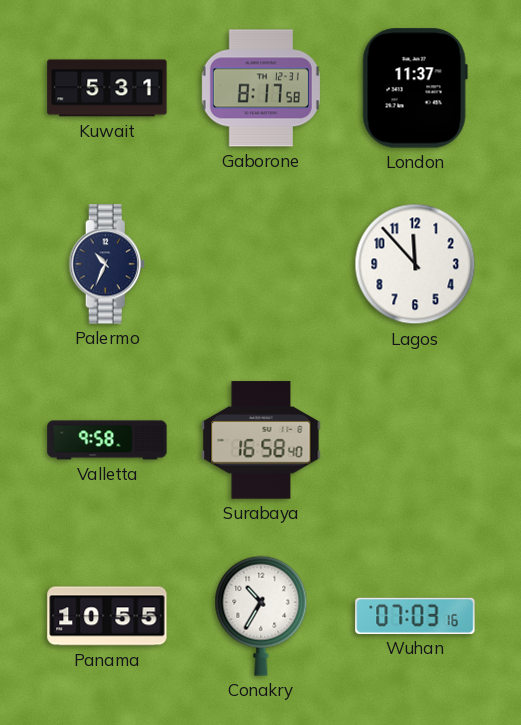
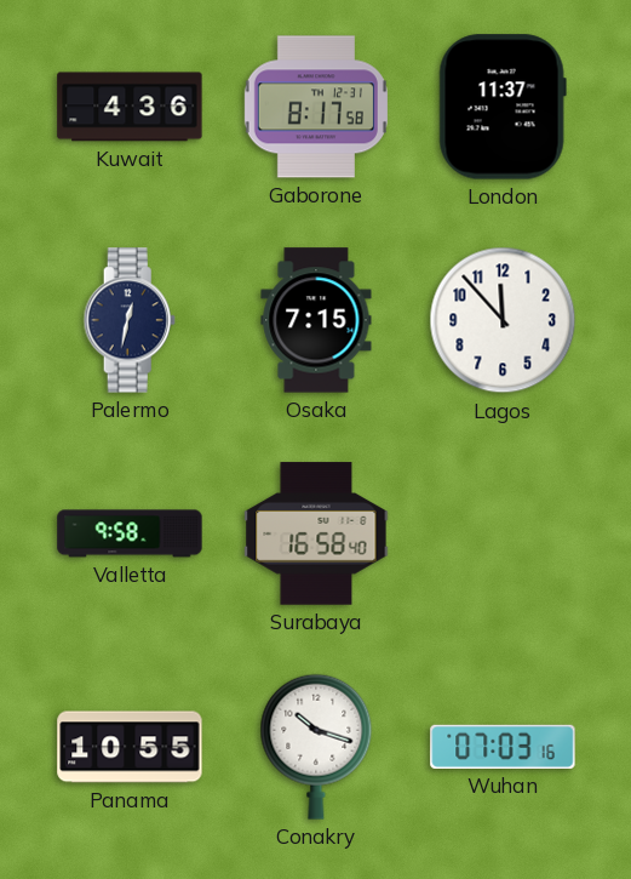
Kuwait: 5:31 -> 4:36 (130, 107)
Palermo: 10:34 -> 12:32 (130, 320)
Osaka: none -> 7:15 (316, 320)
Conakry: 10:35 -> 10:18 (316, 747)
